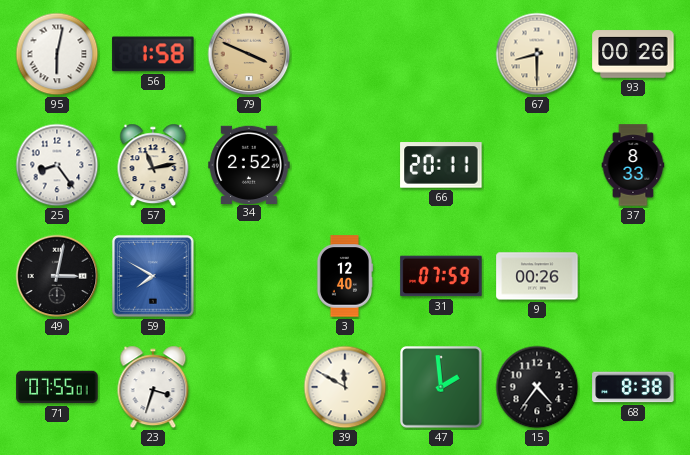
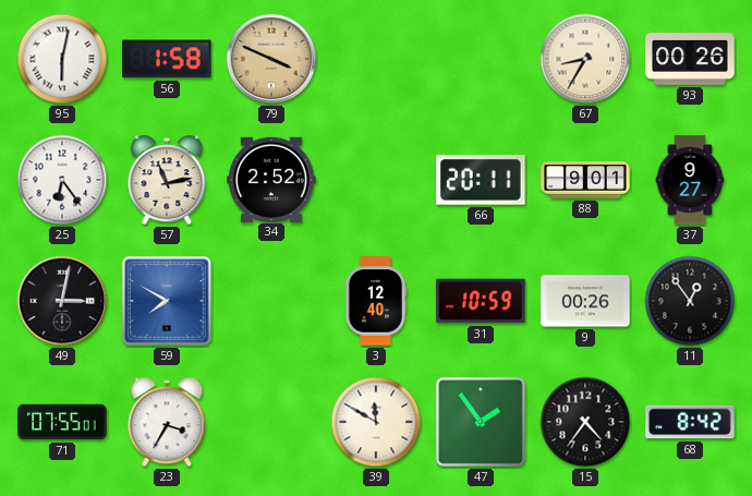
67: 8:30 -> 8:35 (585, 59)
25: 8:24 -> 6:24 (62, 180)
88: none -> 9:01 (585, 181)
37: 8:33 -> 9:27 (690, 180)
31: 07:59 -> 10:59 (481, 301)
11: none -> 12:54 (690, 301)
23: 3:33 -> 3:35 (167, 422)
47: 1:59 -> 1:54 (482, 423)
68: 8:38 -> 8:42 (690, 422)
